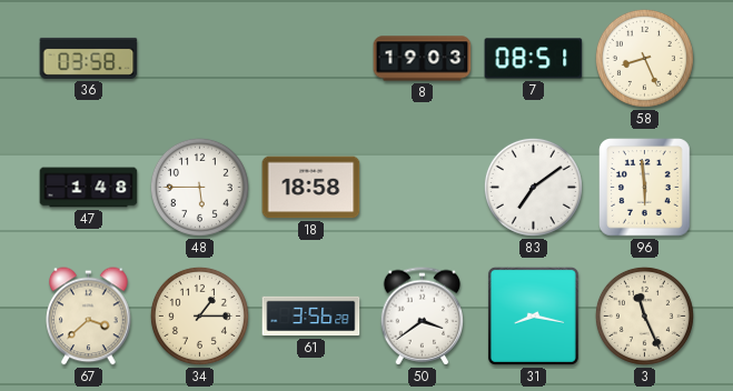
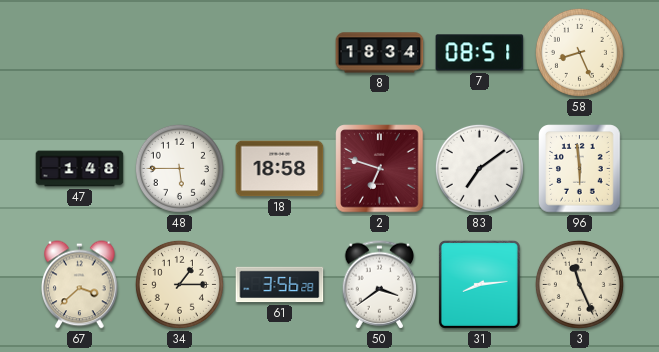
36: 03:58 -> none (89, 58)
8: 19:03 -> 18:34 (380, 53)
2: none -> 6:48 (380, 169)
31: 8:17 -> 8:14 (479, 284)
